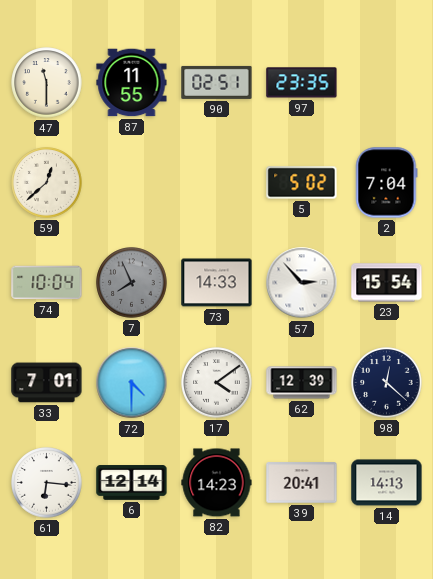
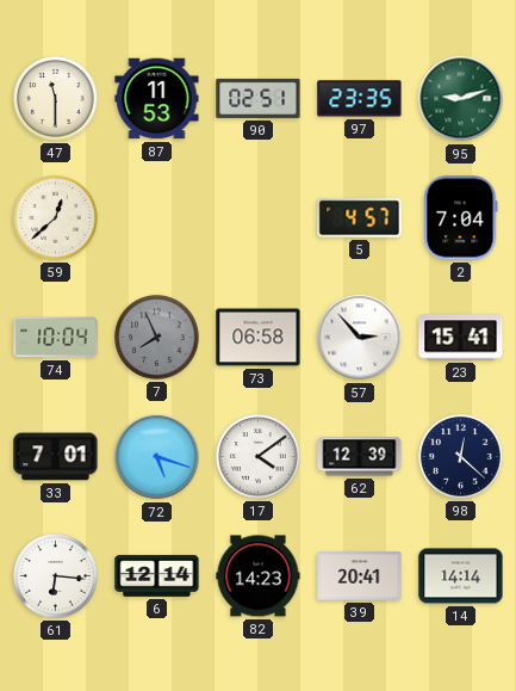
87: 11:55 -> 11:53 (157, 99)
95: none -> 9:12 (461, 99)
5: 5:02 -> 4:57 (360, 218)
73: 14:33 -> 06:58 (259, 338)
23: 15:54 -> 15:41 (461, 338)
72: 4:30 -> 5:18 (157, 457)
14: 14:13 -> 14:14 (461, 576)
